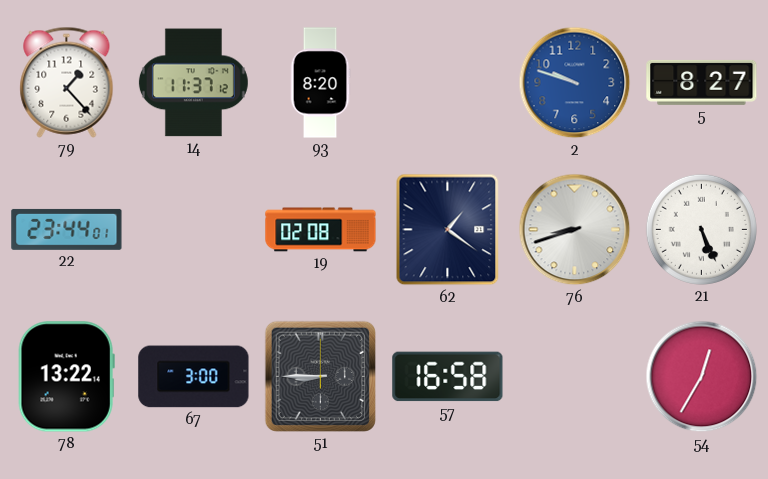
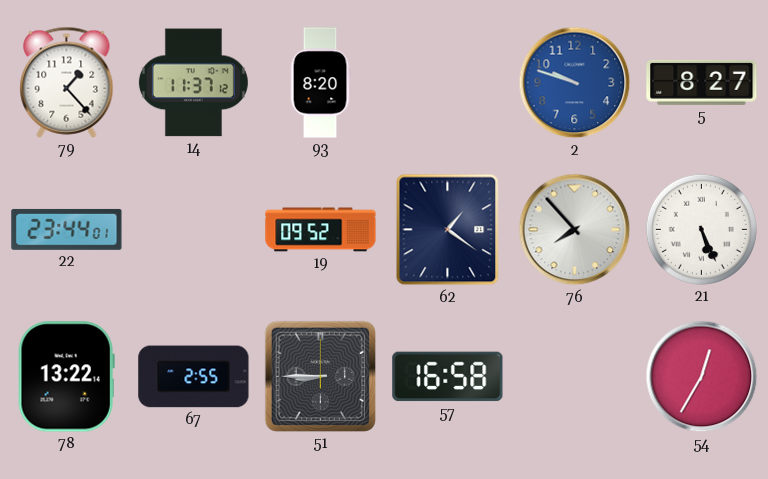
19: 02:08 -> 09:52 (321, 230)
76: 8:42 -> 7:53 (575, 230)
67: 3:00 -> 2:55 (194, 377)
